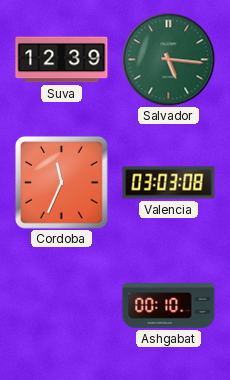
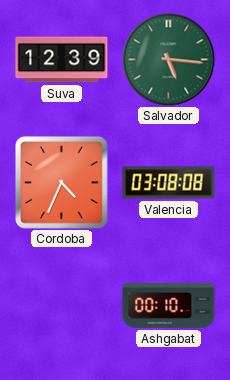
Cordoba: 11:34 -> 4:34 (62, 183)
Valencia: 03:03 -> 03:08 (169, 183)
